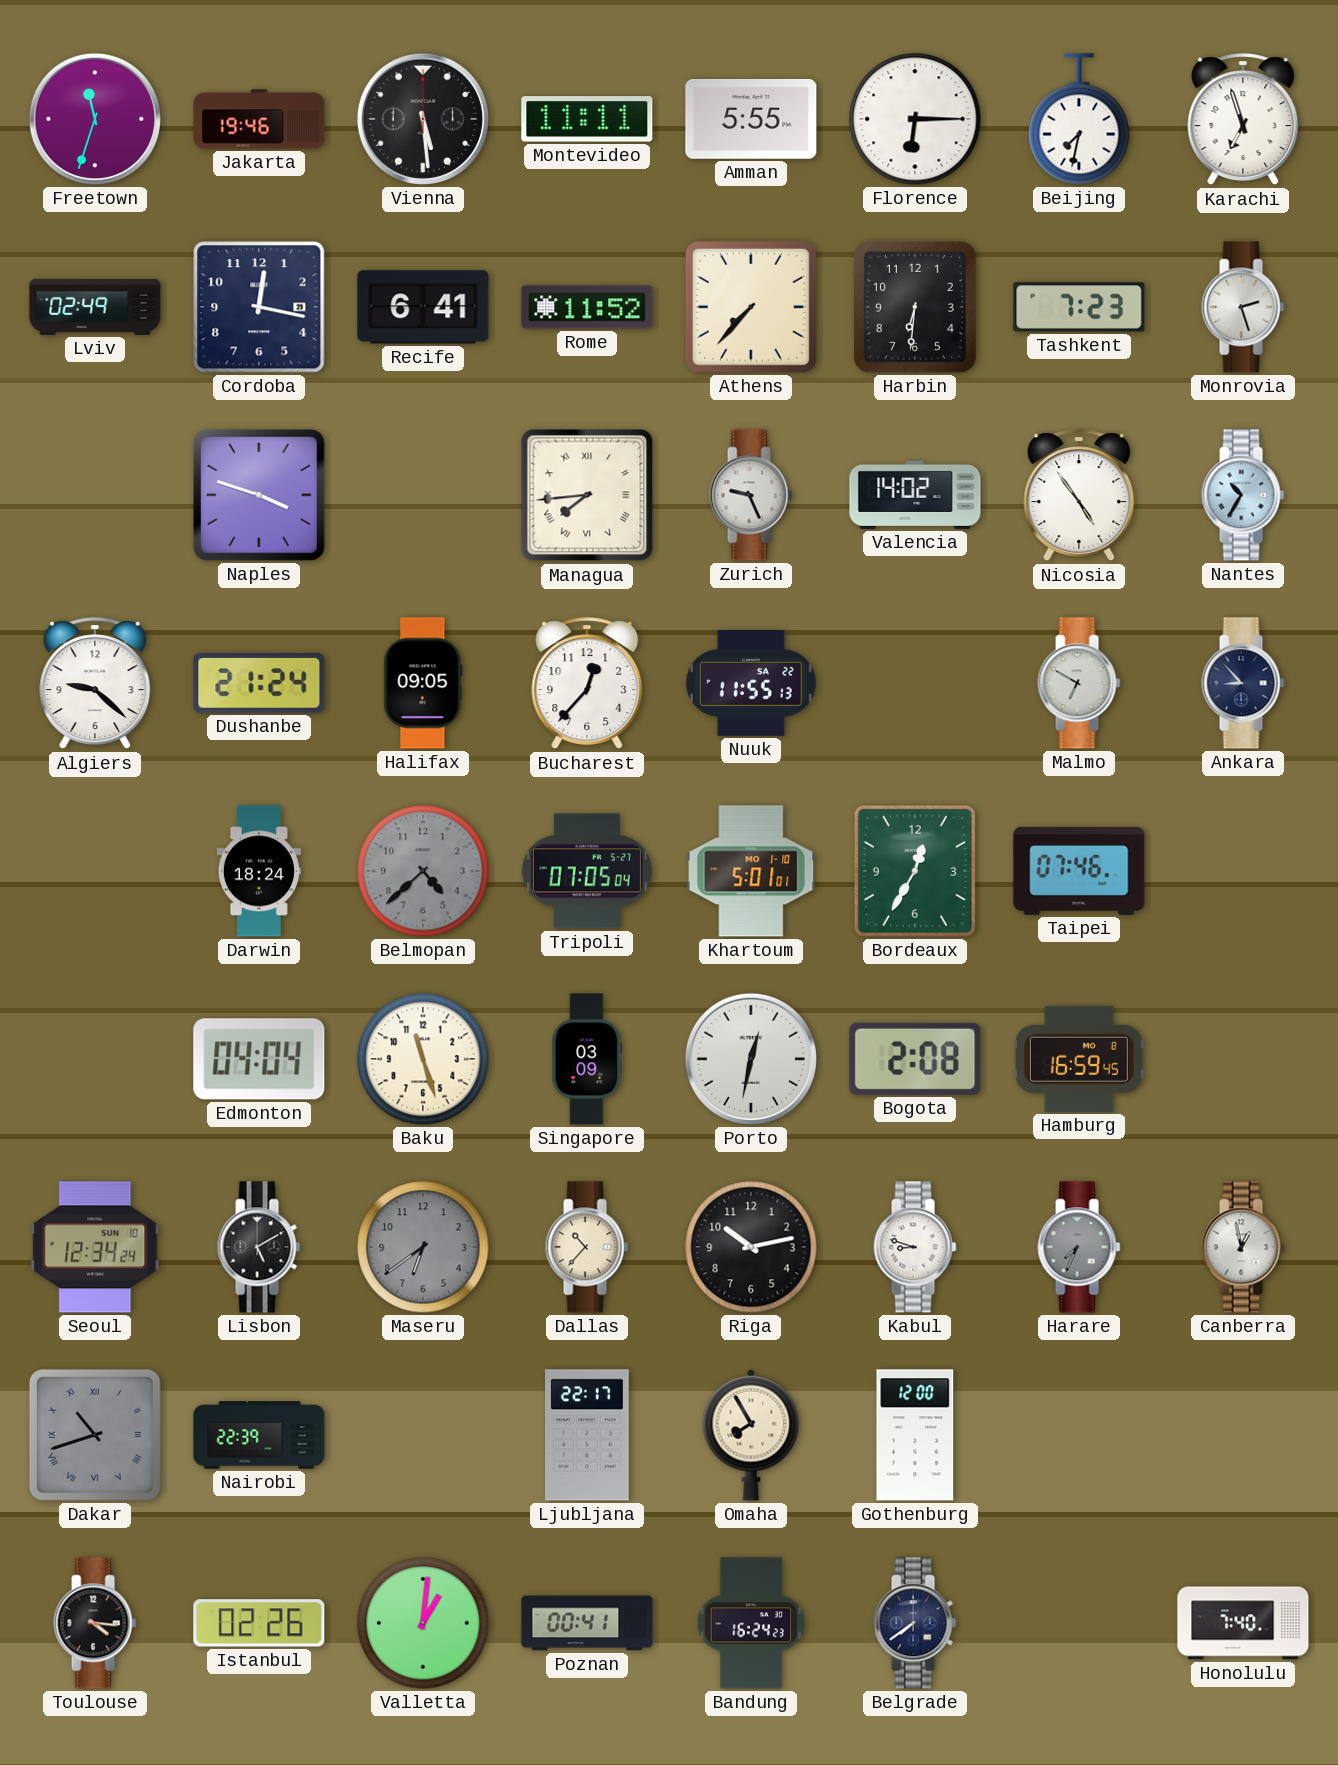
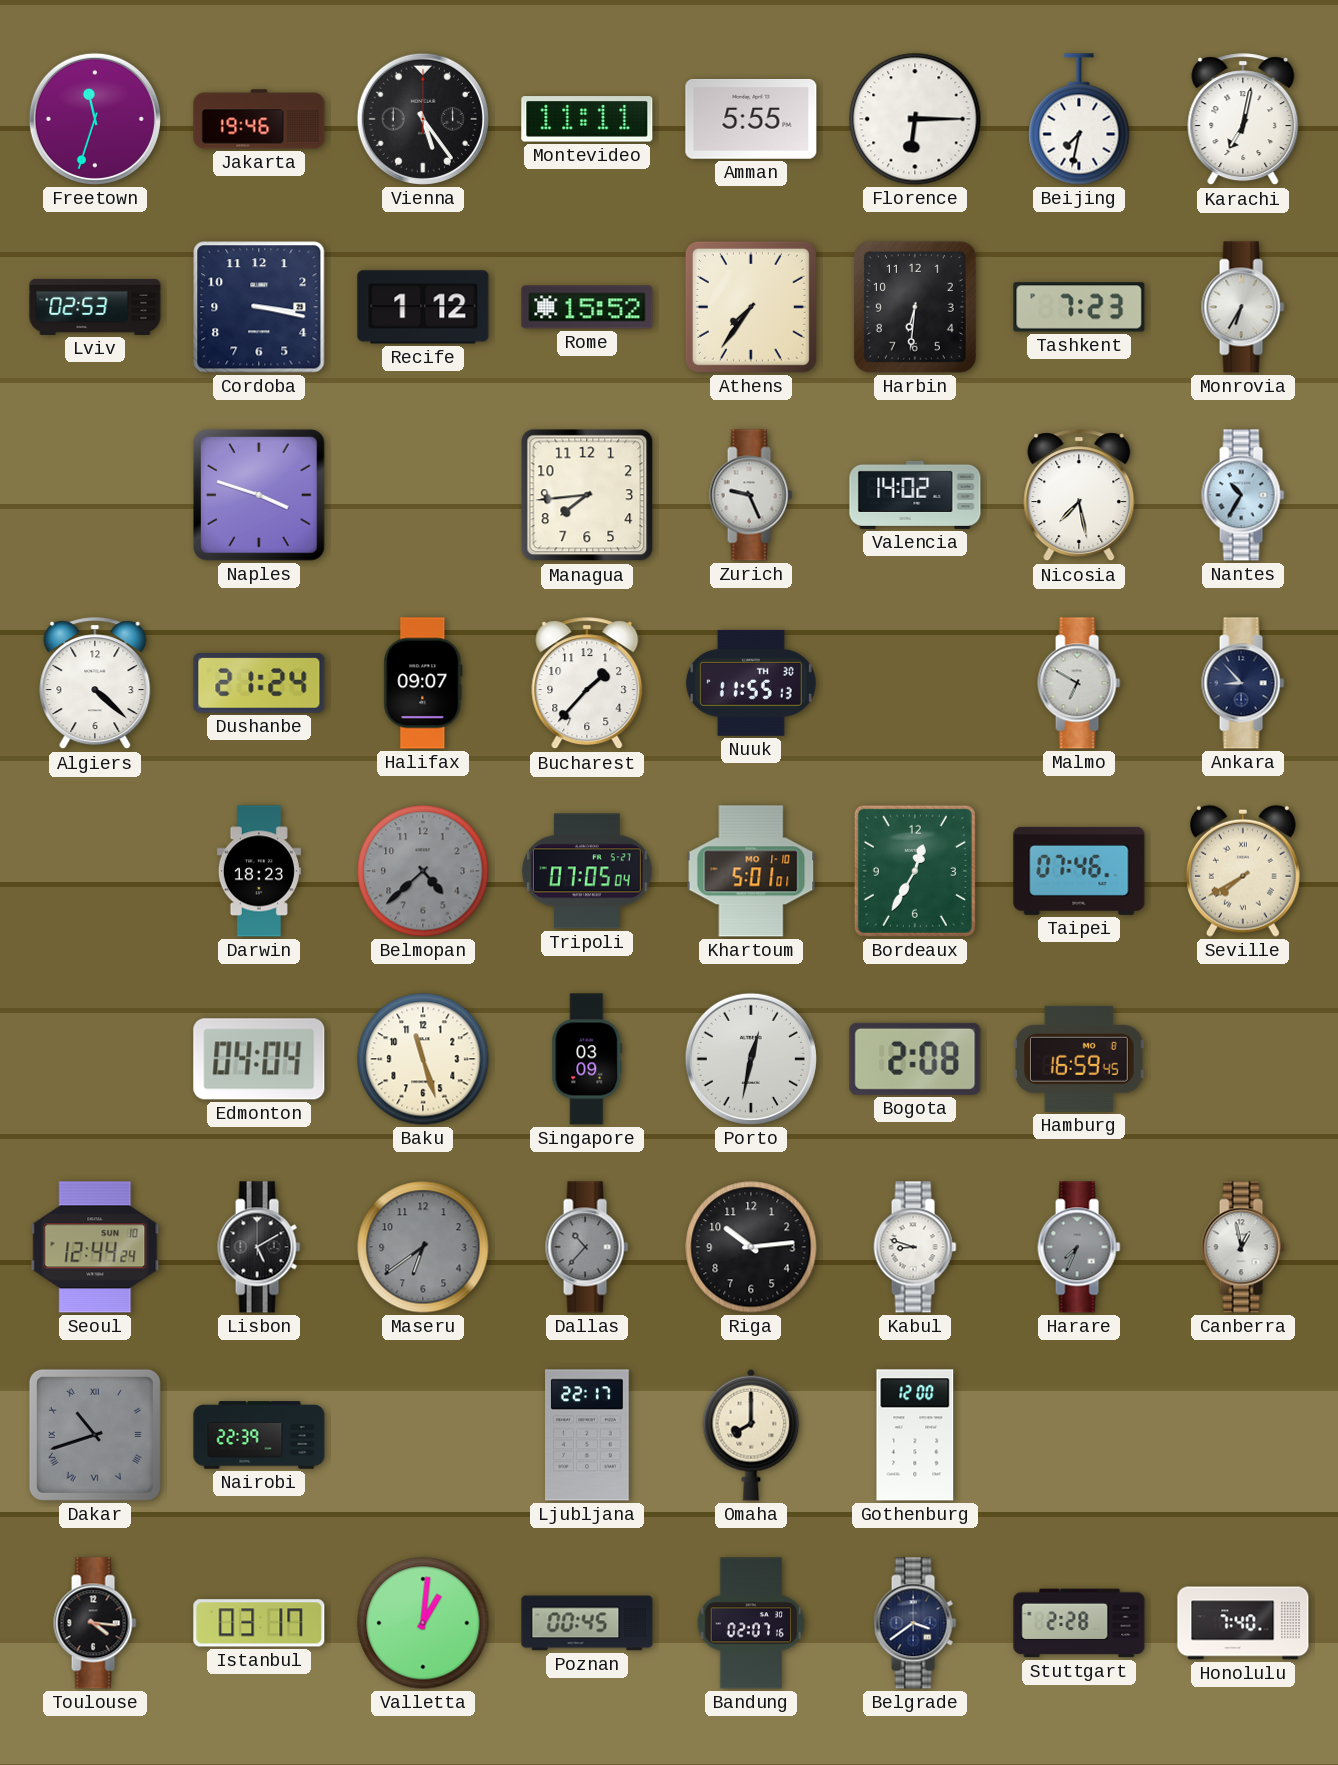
Vienna: 5:29 -> 5:24 (423, 119)
Karachi: 6:57 -> 7:02 (1243, 120)
Lviv: 02:49 -> 02:53 (95, 307)
Cordoba: 12:17 -> 3:17 (259, 307)
Recife: 6:41 -> 1:12 (423, 307)
Rome: 11:52 -> 15:52 (587, 307)
Athens: 7:37 -> 7:36 (751, 307)
Monrovia: 2:27 -> 6:35 (1243, 307)
Managua numerals: Roman -> Arabic (587, 495)
Nicosia: 4:54 -> 7:28 (1079, 496)
Algiers: 9:22 -> 4:22 (95, 684)
Halifax: 09:05 -> 09:07 (423, 683)
Bucharest: 12:37 -> 1:37 (587, 684)
Nuuk date: SA 22 -> TH 30 (751, 683)
Darwin: 18:24 -> 18:23 (259, 871)
Seville: none -> 7:40 (1243, 871)
Seoul: 12:34 -> 12:44 (95, 1247)
Dallas dial: cream -> grey (587, 1247)
Riga: 10:13 -> 10:14 (751, 1247)
Omaha: 7:55 -> 8:00 (751, 1435)
Istanbul: 02:26 -> 03:17 (259, 1623)
Poznan: 00:41 -> 00:45 (587, 1623)
Bandung: 16:24 -> 02:07 (751, 1623)
Belgrade: 7:39 -> 3:39 (915, 1623)
Stuttgart: none -> 2:28 (1079, 1623)
